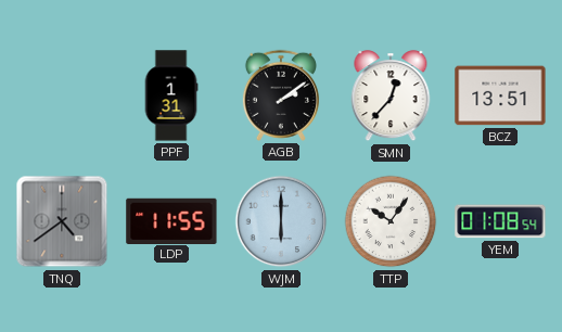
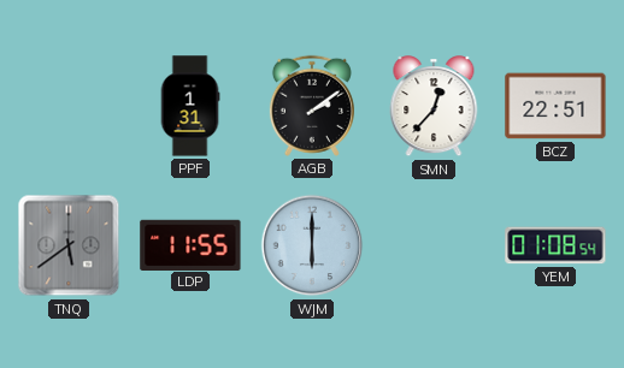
BCZ: 13:51 -> 22:51 (555, 106)
TNQ: 4:39 -> 5:39 (69, 245)
TTP: 10:06 -> none (391, 221)
